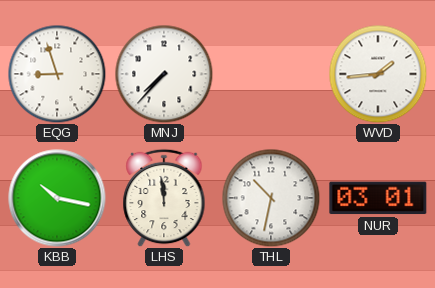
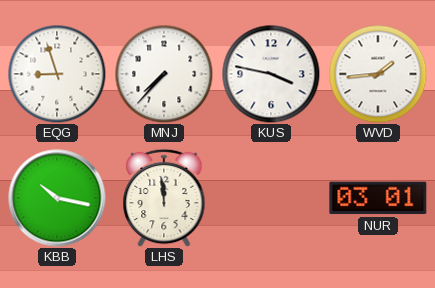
KUS: none -> 3:47 (271, 74)
THL: 10:32 -> none (271, 198)
